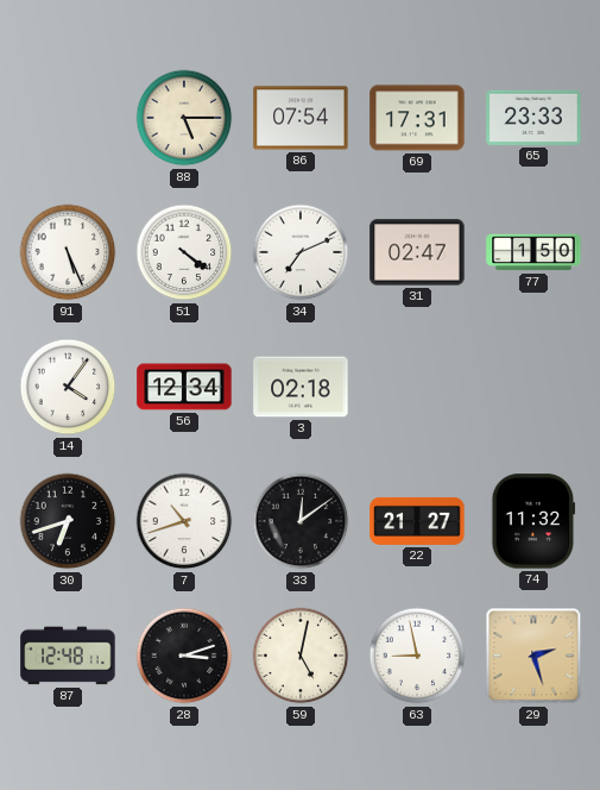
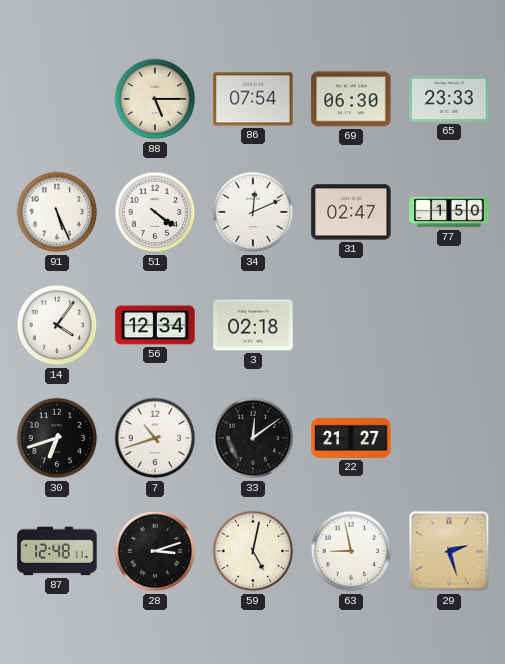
69: 17:31 -> 06:30 (351, 99)
34: 7:11 -> 12:11 (253, 212)
74: 11:32 -> none (533, 521)
